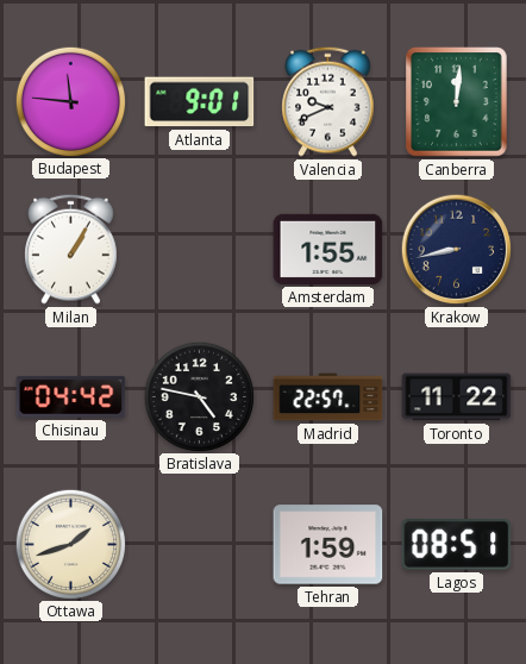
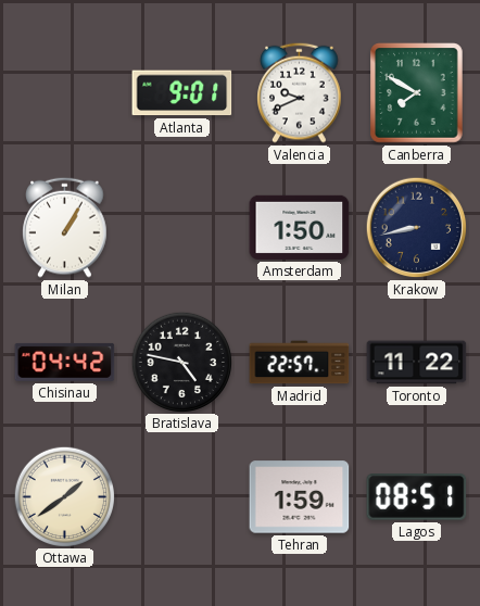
Budapest: 11:46 -> none (70, 101)
Canberra: 12:01 -> 7:50 (417, 93)
Amsterdam: 1:55 -> 1:50 (300, 227)
Ottawa: 1:42 -> 1:39 (64, 496)
